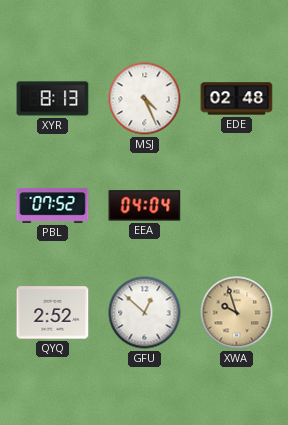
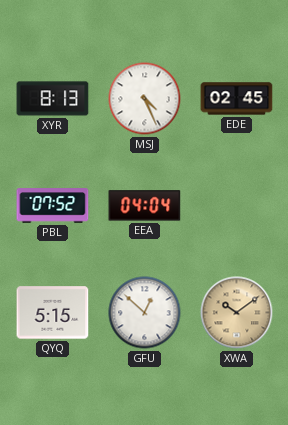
EDE: 02:48 -> 02:45 (237, 99)
QYQ: 2:52 -> 5:15 (53, 313)
XWA: 9:57 -> 10:09 (237, 313)
